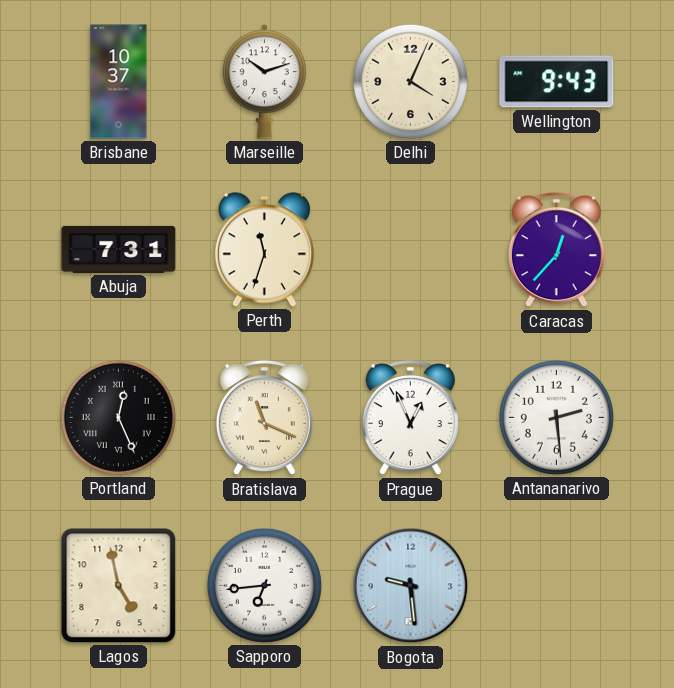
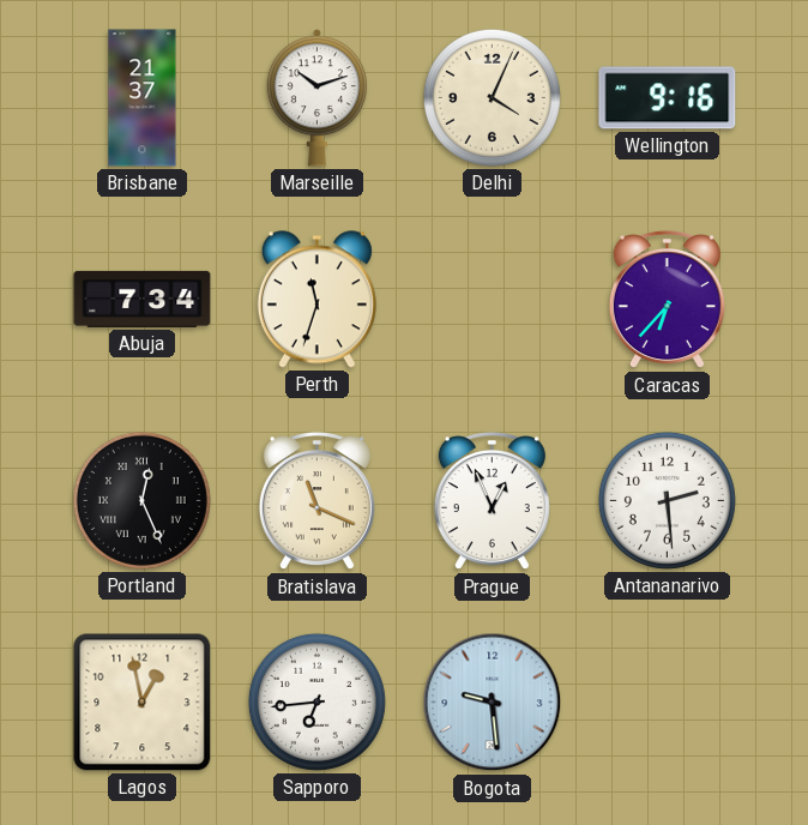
Brisbane: 10:37 -> 21:37 (143, 98)
Wellington: 9:43 -> 9:16 (668, 98)
Abuja: 7:31 -> 7:34 (143, 299)
Caracas: 12:37 -> 6:37 (667, 301)
Lagos: 4:58 -> 12:58 (143, 703)
